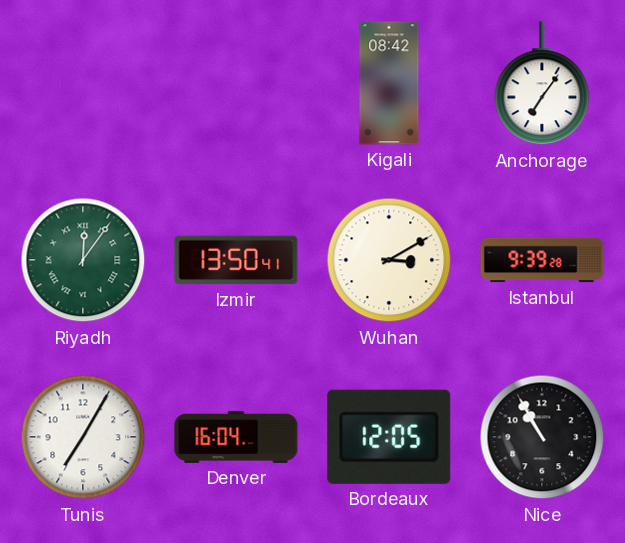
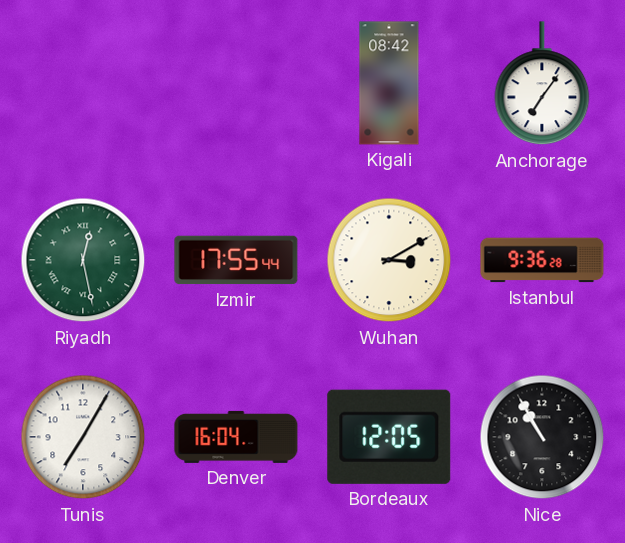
Riyadh: 12:06 -> 12:28 (83, 260)
Izmir: 13:50 -> 17:55 (236, 260)
Istanbul: 9:39 -> 9:36 (542, 260)
